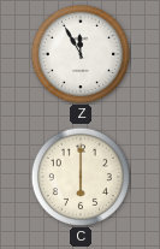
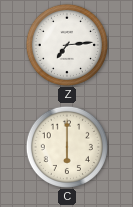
Z: 11:55 -> 7:14 (67, 45)
